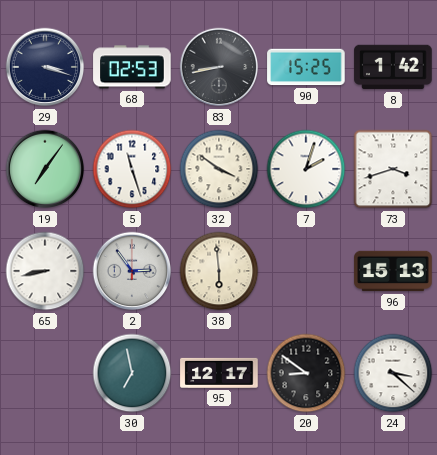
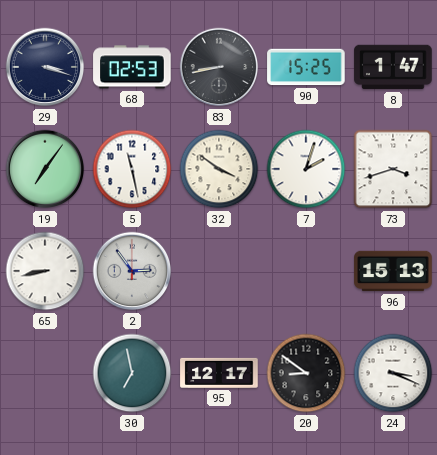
8: 1:42 -> 1:47 (393, 67)
5: 11:27 -> 11:28 (132, 169)
38: 5:59 -> none (219, 271)
24: 3:22 -> 3:19 (393, 373)
